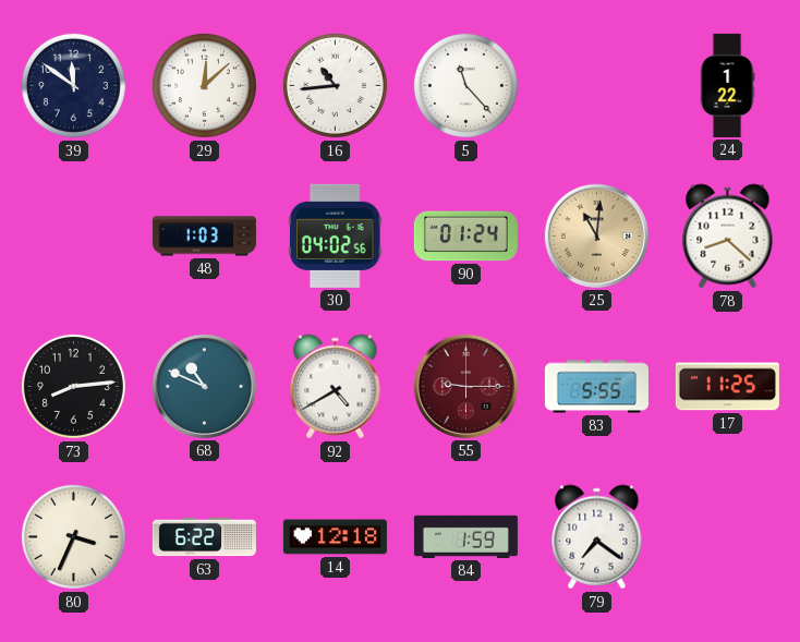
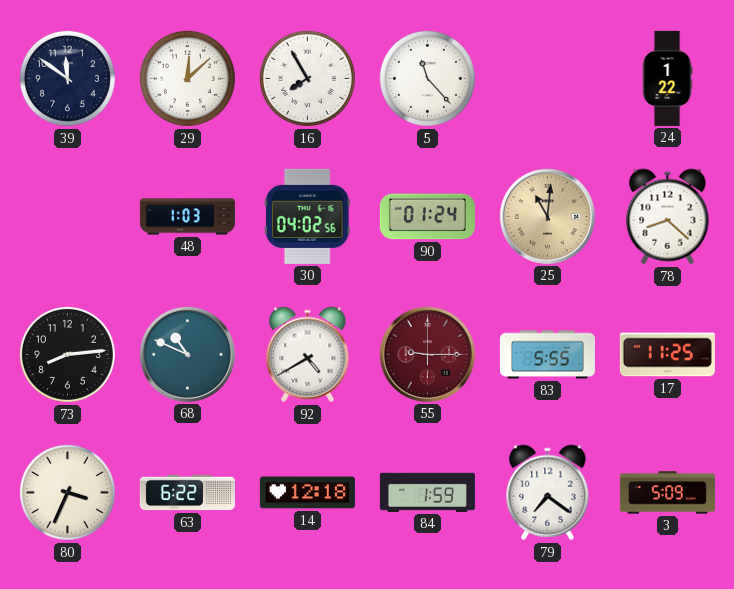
16: 10:44 -> 7:55 (307, 78)
3: none -> 5:09 (667, 493)
